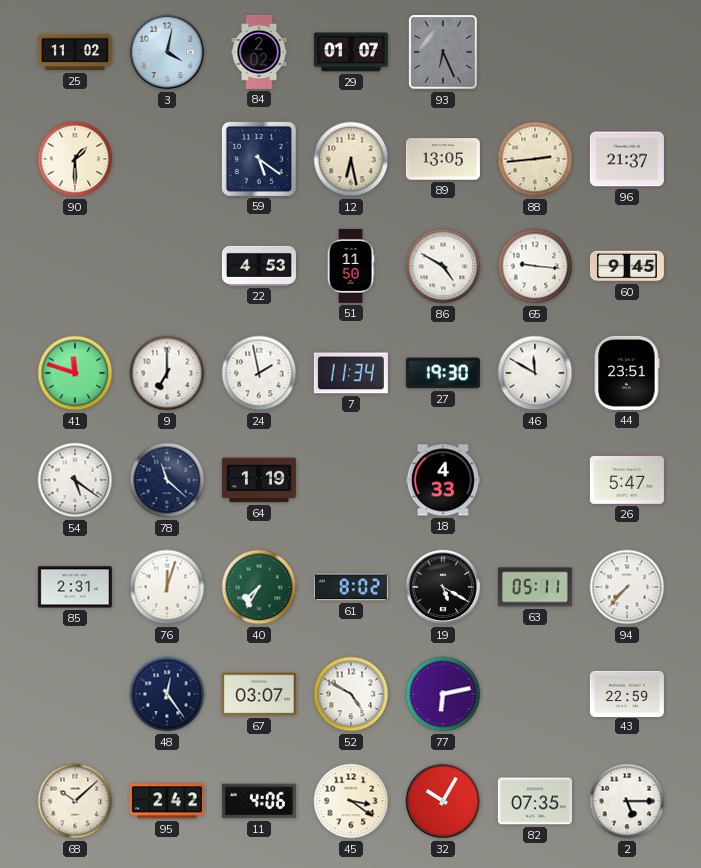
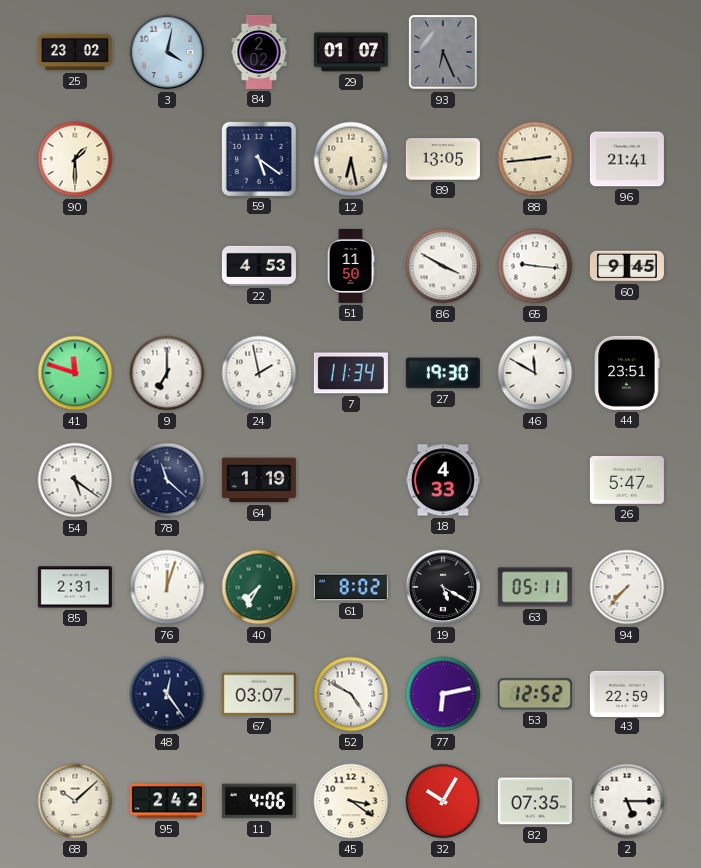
25: 11:02 -> 23:02 (75, 52)
96: 21:37 -> 21:41 (627, 159)
86: 4:50 -> 3:50 (443, 266)
53: none -> 12:52 (535, 694)
